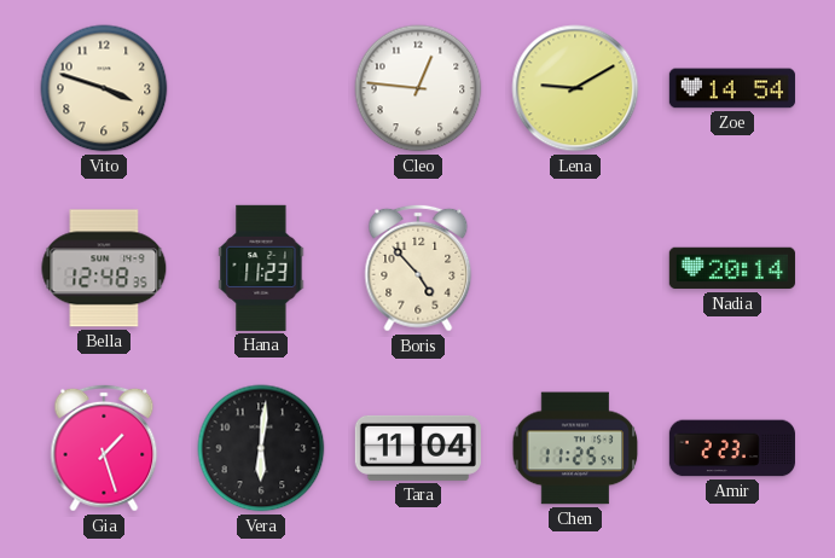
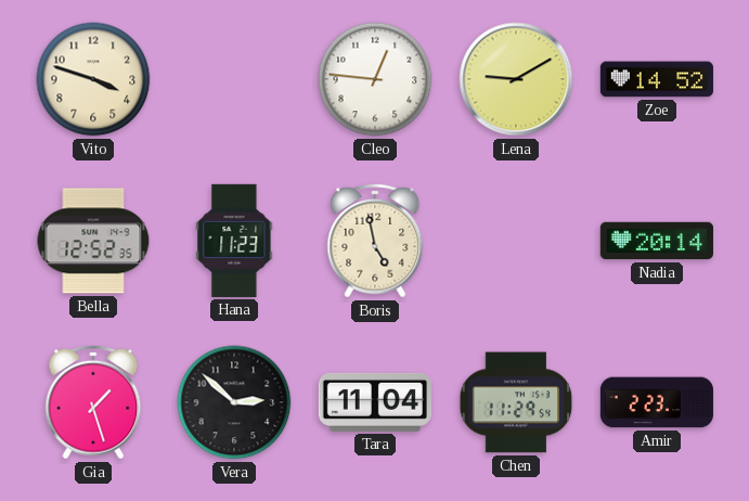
Zoe: 14:54 -> 14:52 (656, 79)
Bella: 12:48 -> 12:52 (93, 241)
Boris: 4:53 -> 4:58 (375, 241)
Vera: 6:01 -> 2:52 (234, 402)
Chen: 11:25 -> 11:29 (516, 402)
